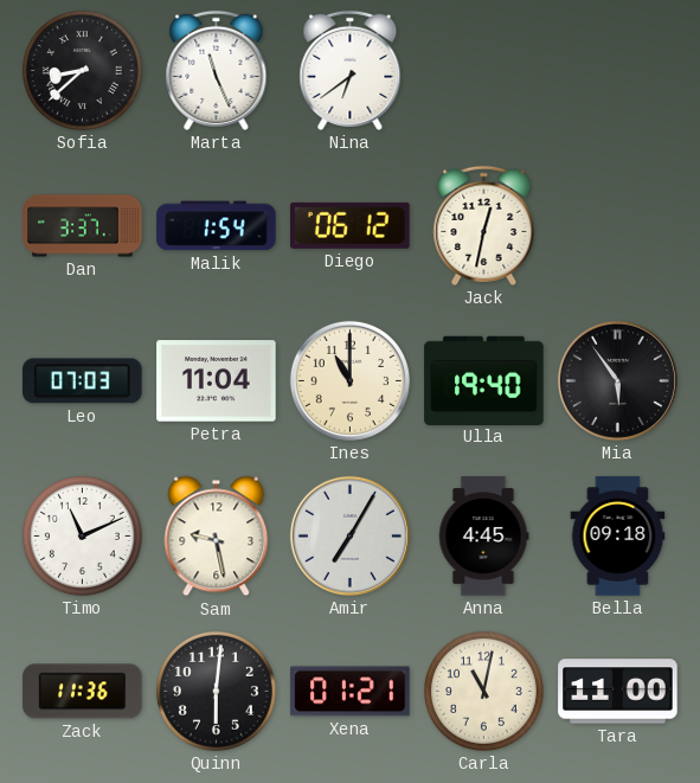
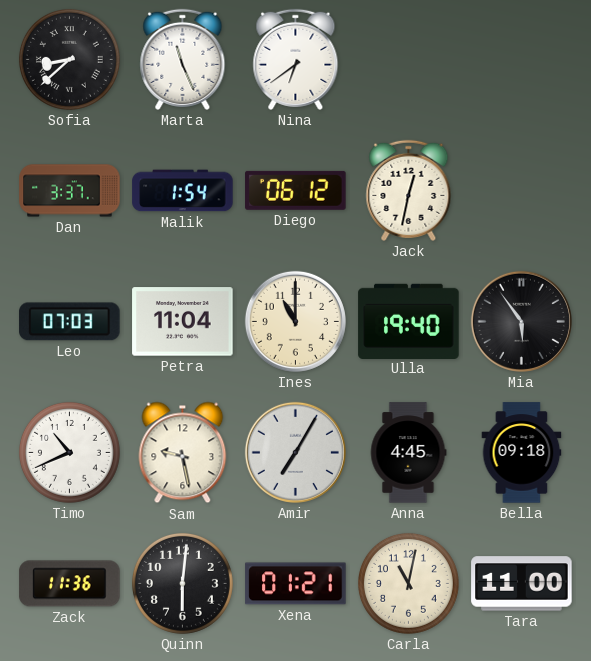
Timo: 11:11 -> 10:41 (69, 452)
